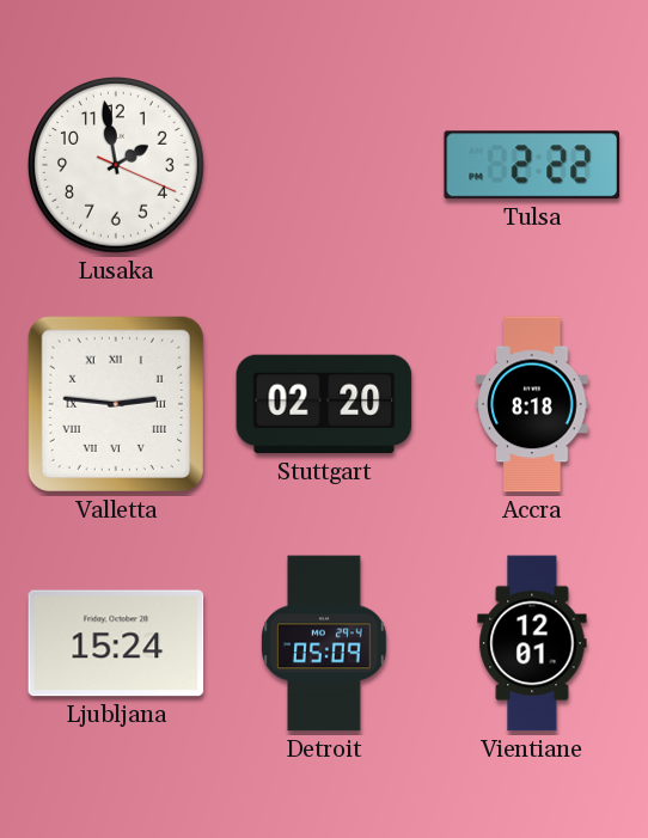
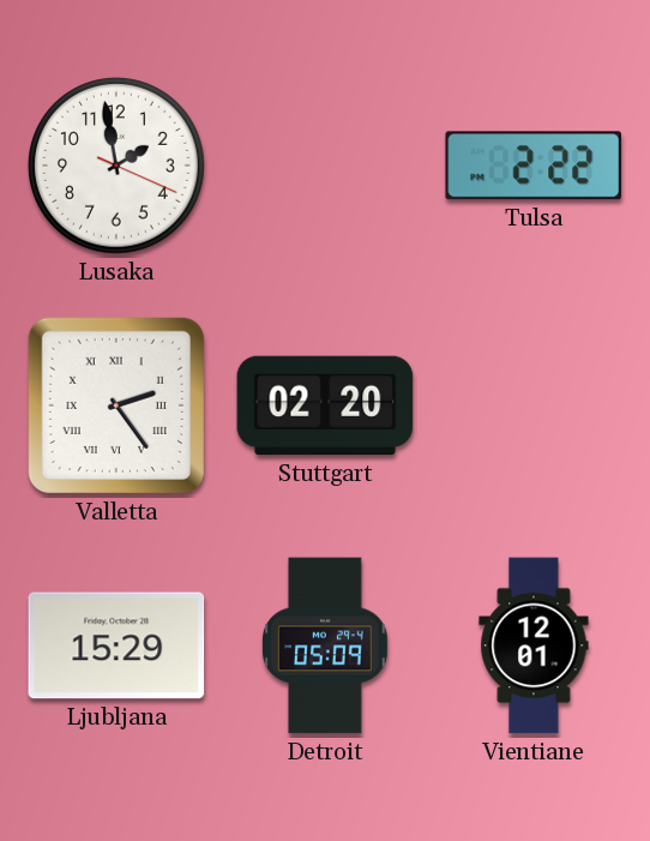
Valletta: 2:46 -> 2:24 (116, 406)
Accra: 8:18 -> none (532, 404)
Ljubljana: 15:24 -> 15:29 (116, 645)
